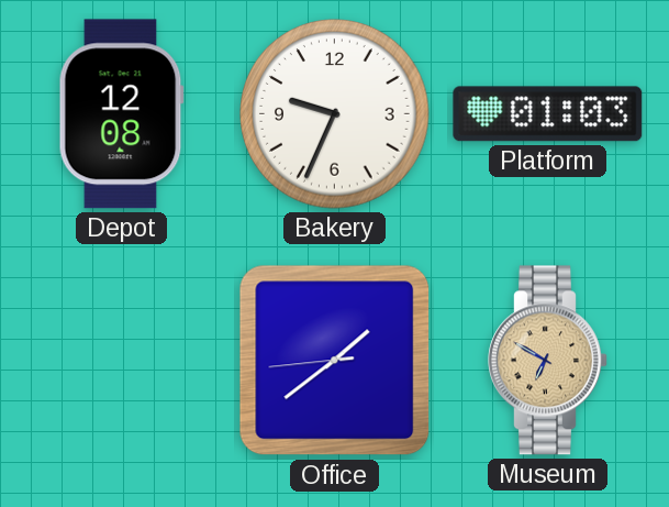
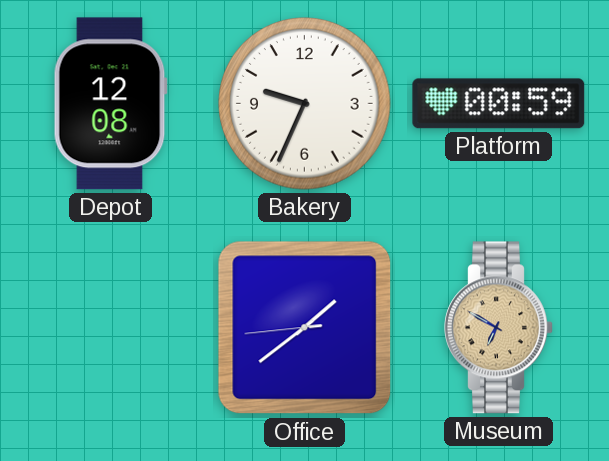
Platform: 01:03 -> 00:59 (499, 104)
